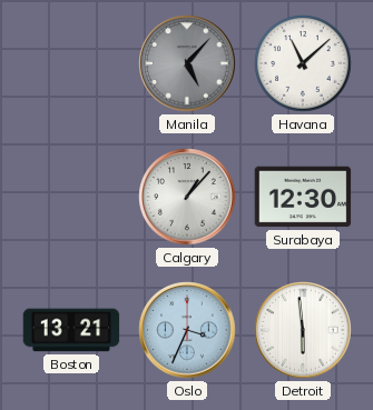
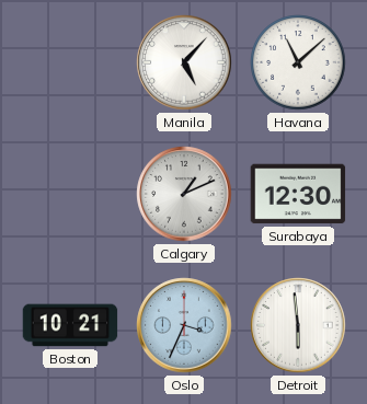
Manila dial: grey -> white (184, 62)
Calgary: 1:07 -> 1:11 (184, 194)
Boston: 13:21 -> 10:21 (70, 325)
